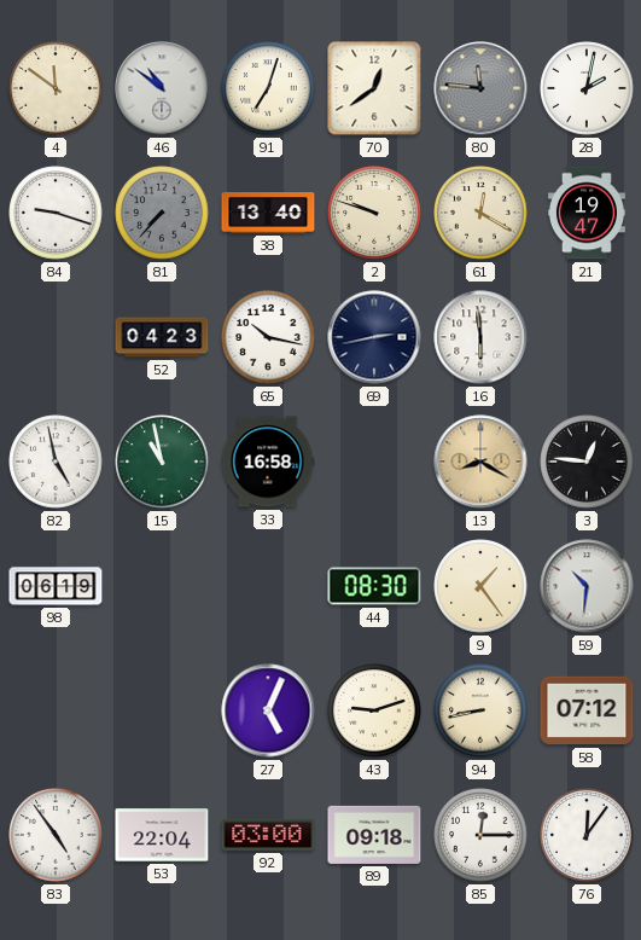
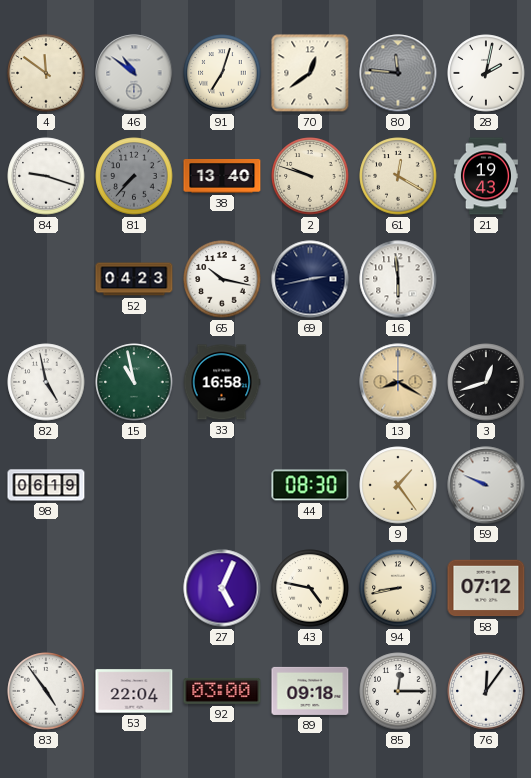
21: 19:47 -> 19:43 (486, 176)
3: 12:46 -> 12:42 (486, 382)
59: 10:31 -> 9:49 (486, 485)
43: 9:12 -> 4:47 (310, 588)
